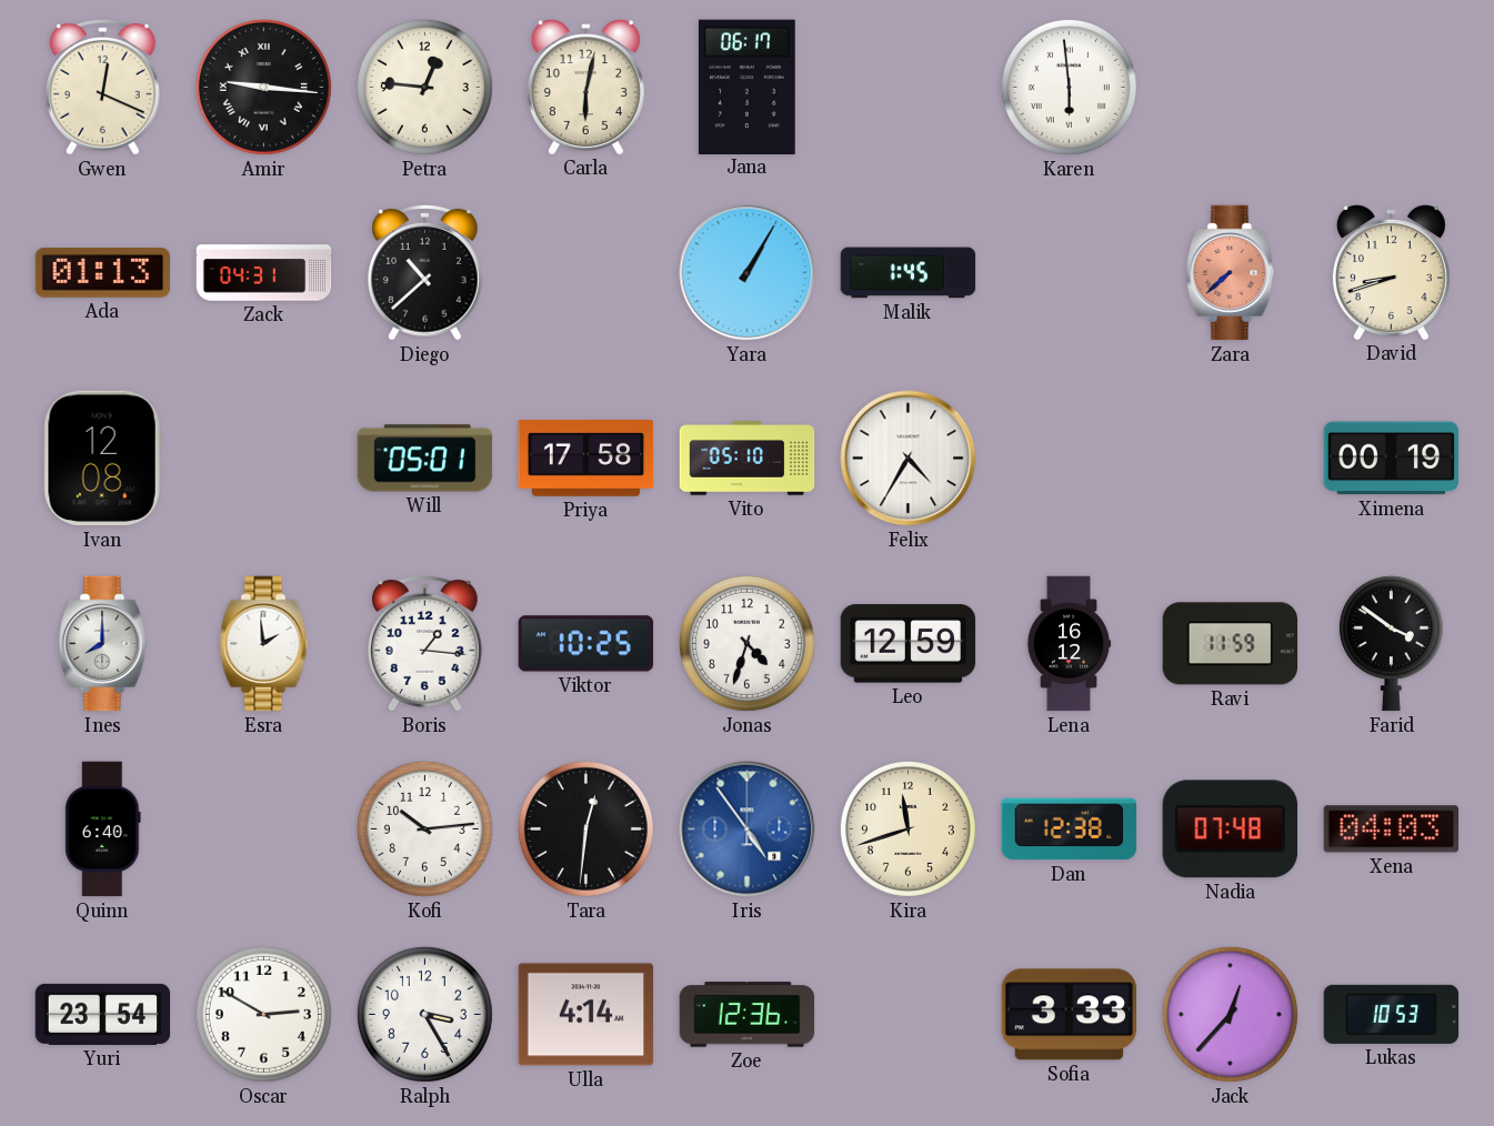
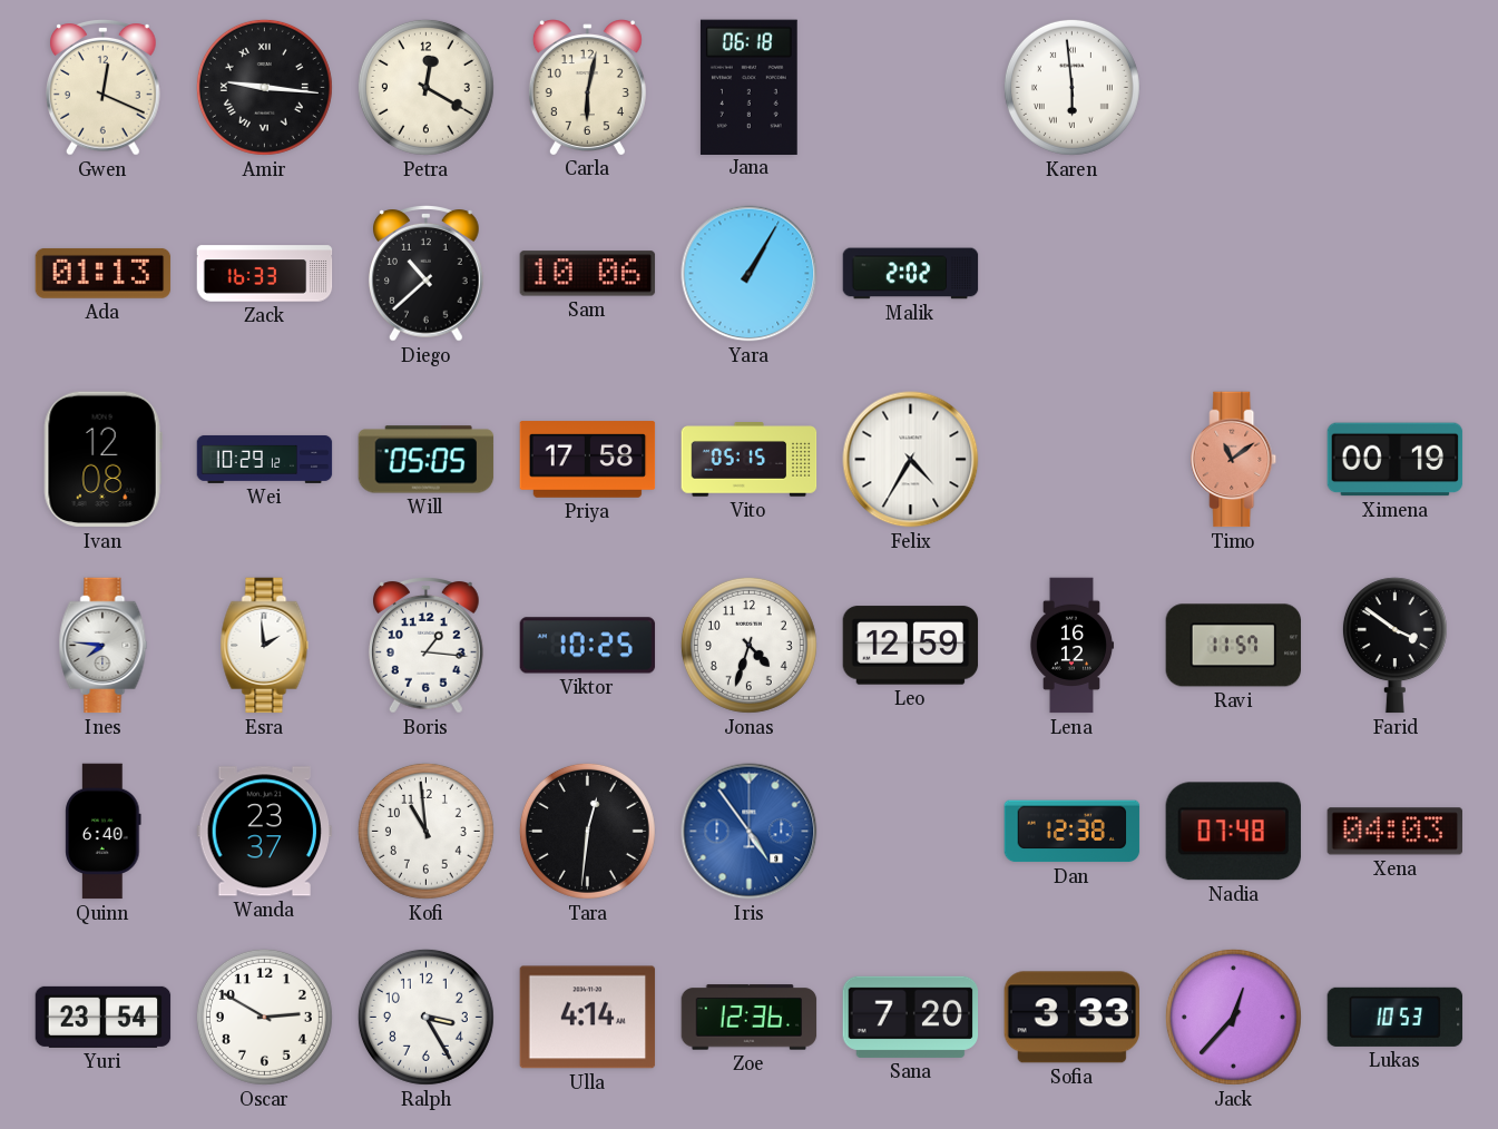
Petra: 12:46 -> 12:20 (425, 87)
Jana: 06:17 -> 06:18 (748, 87)
Zack: 04:31 -> 16:33 (265, 274)
Sam: none -> 10:06 (588, 274)
Malik: 1:45 -> 2:02 (911, 274)
Zara: 7:38 -> none (1231, 273)
David: 8:42 -> none (1391, 272)
Wei: none -> 10:29 (265, 459)
Will: 05:01 -> 05:05 (427, 460)
Vito: 05:10 -> 05:15 (750, 460)
Timo: none -> 11:09 (1234, 460)
Ines: 8:00 -> 7:46 (104, 646)
Ravi: 11:59 -> 11:57 (1234, 646)
Wanda: none -> 23:37 (264, 832)
Kofi: 10:14 -> 10:59 (425, 831)
Kira: 11:42 -> none (908, 828)
Sana: none -> 7:20 (911, 1017)
